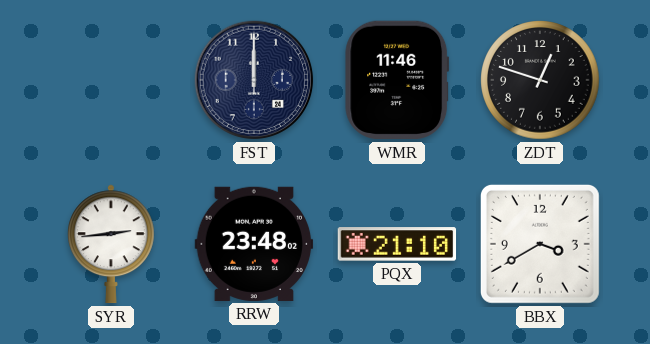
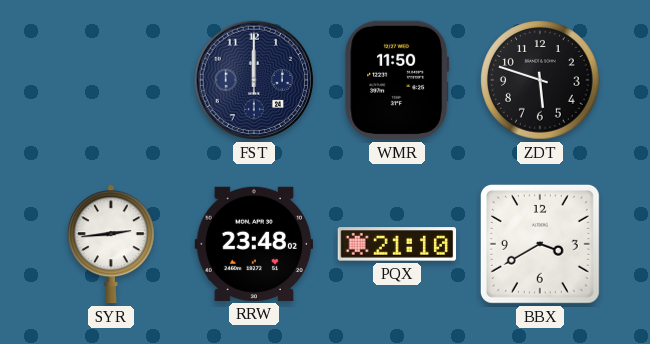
WMR: 11:46 -> 11:50 (397, 80)
ZDT: 12:48 -> 5:48 (540, 80)
